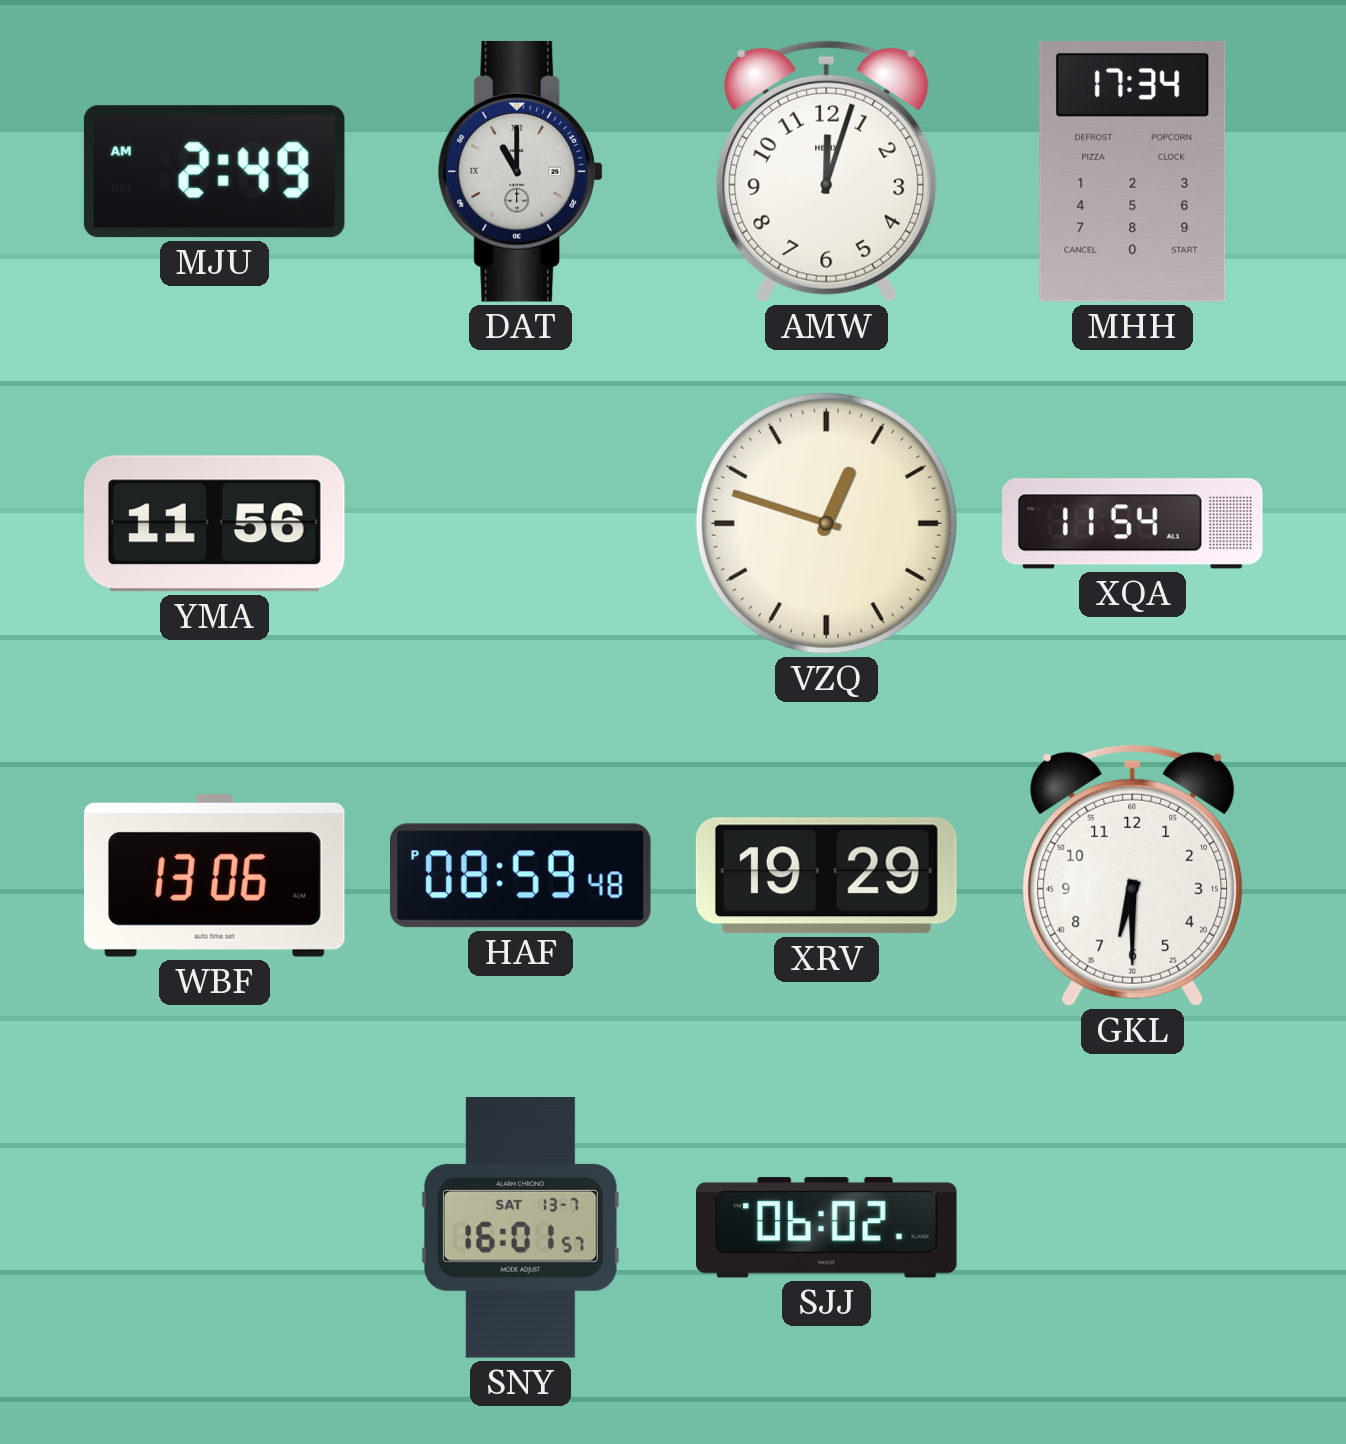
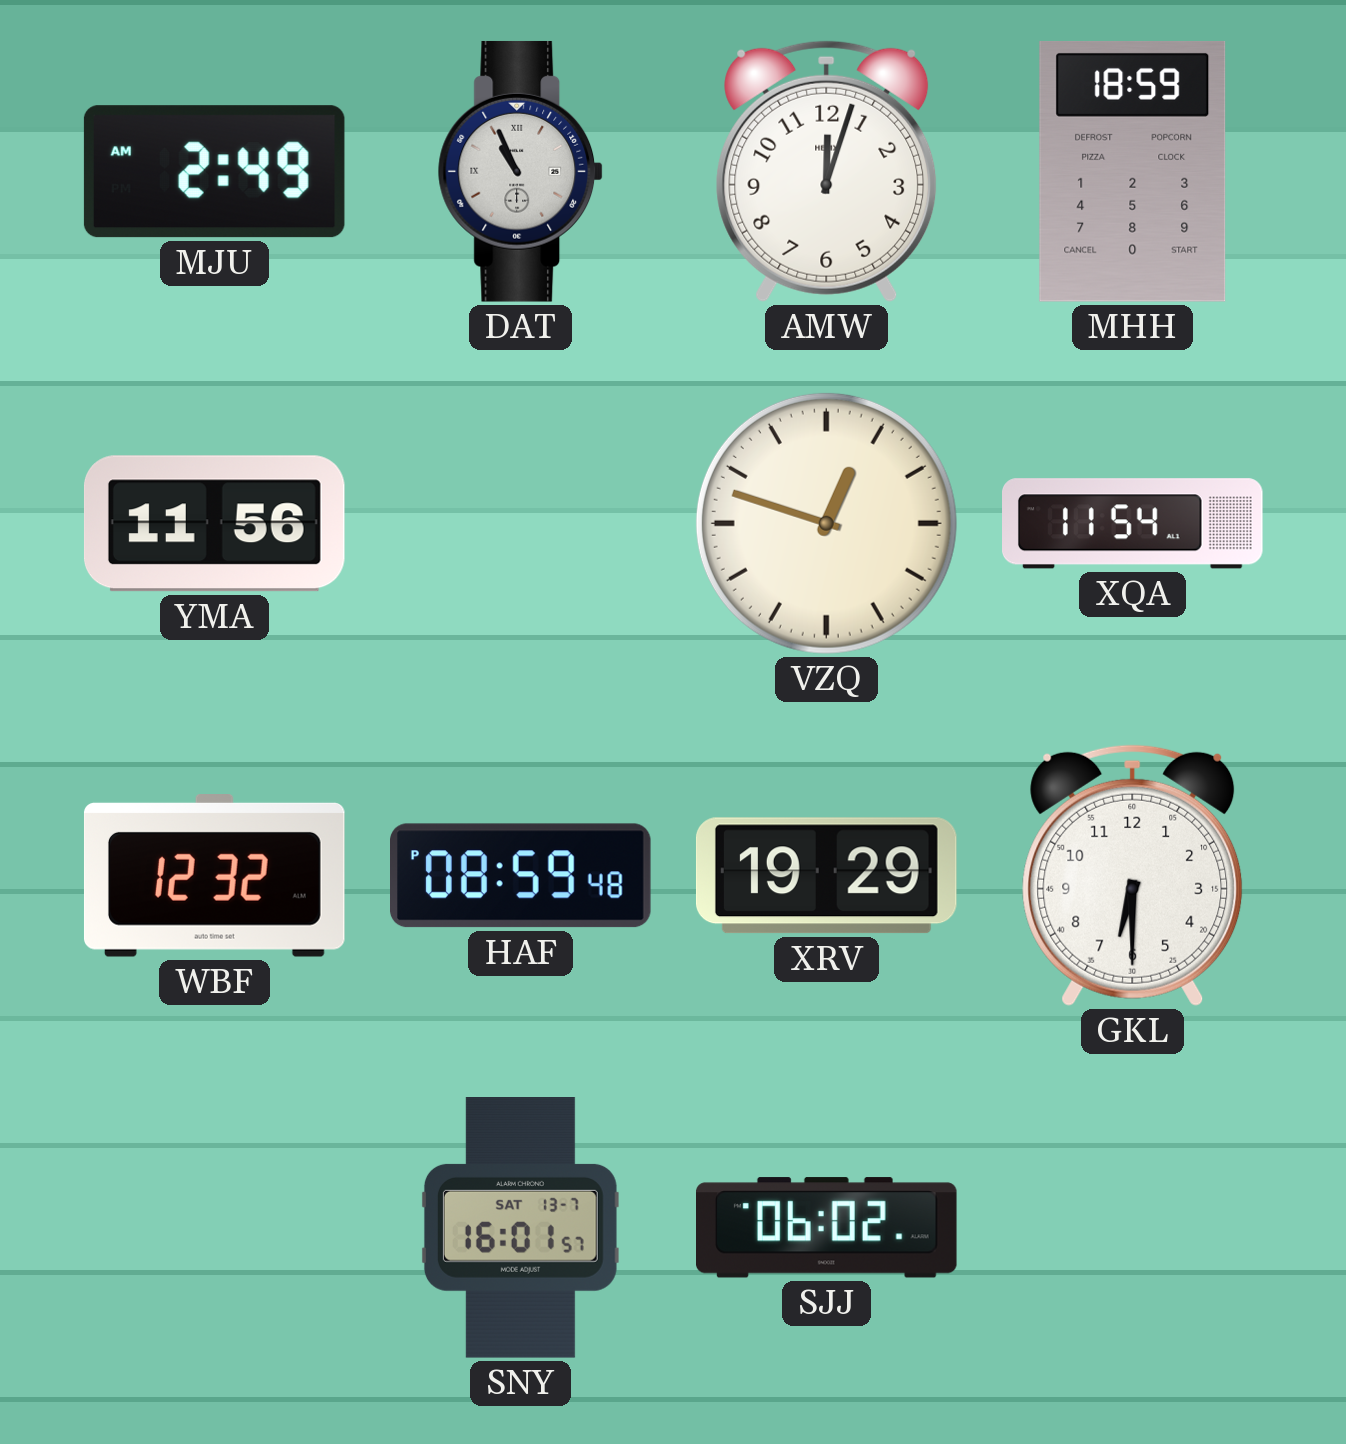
DAT: 11:00 -> 10:56 (521, 171)
MHH: 17:34 -> 18:59 (1133, 171)
WBF: 13:06 -> 12:32 (214, 876)
